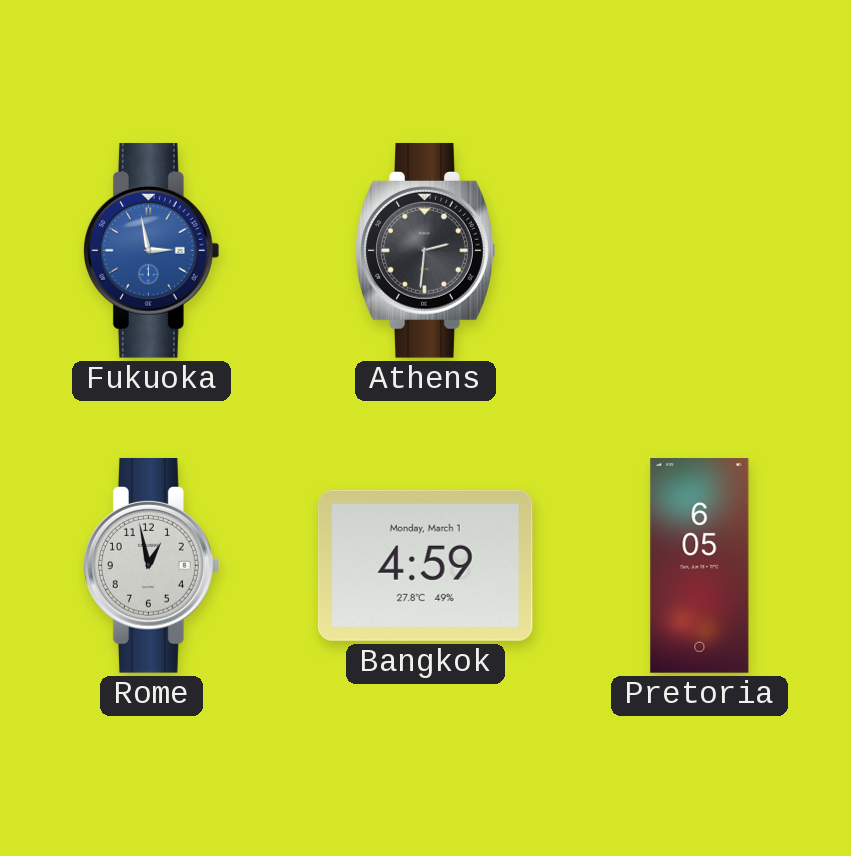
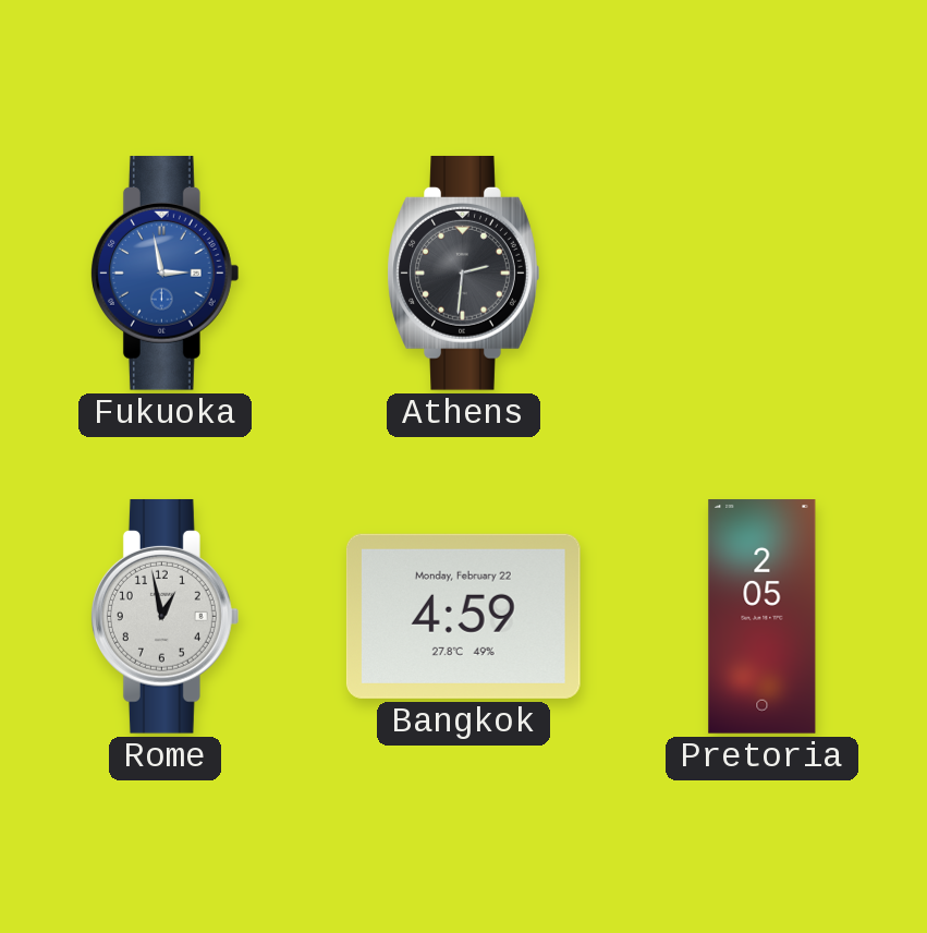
Bangkok date: Monday, March 1 -> Monday, February 22 (463, 616)
Pretoria: 6:05 -> 2:05 (763, 617)
